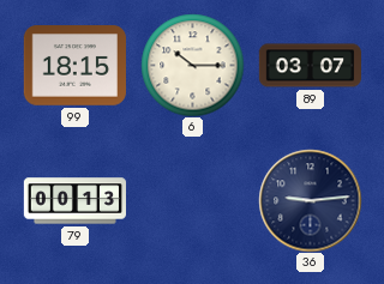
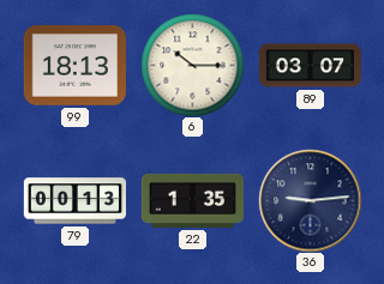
99: 18:15 -> 18:13 (74, 66)
22: none -> 1:35 (192, 200)
